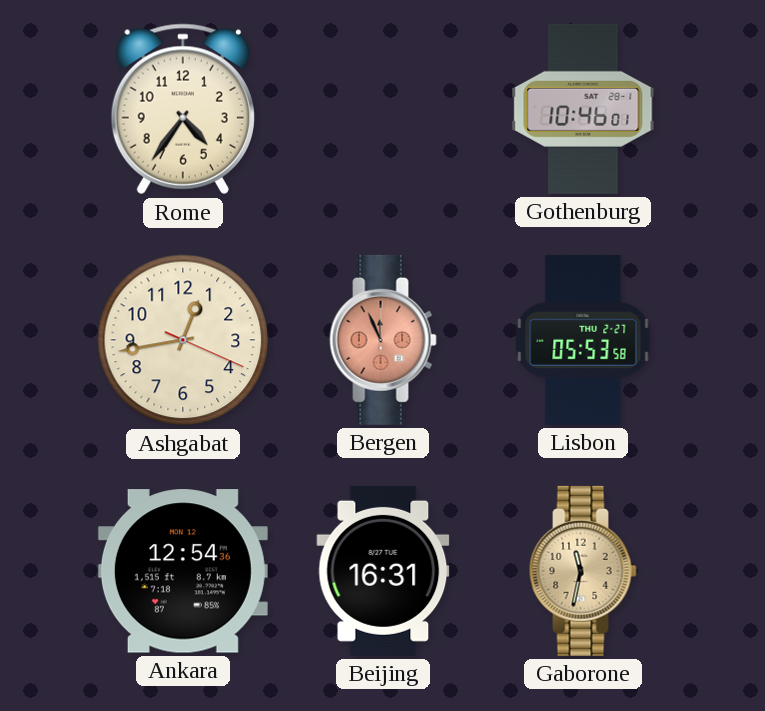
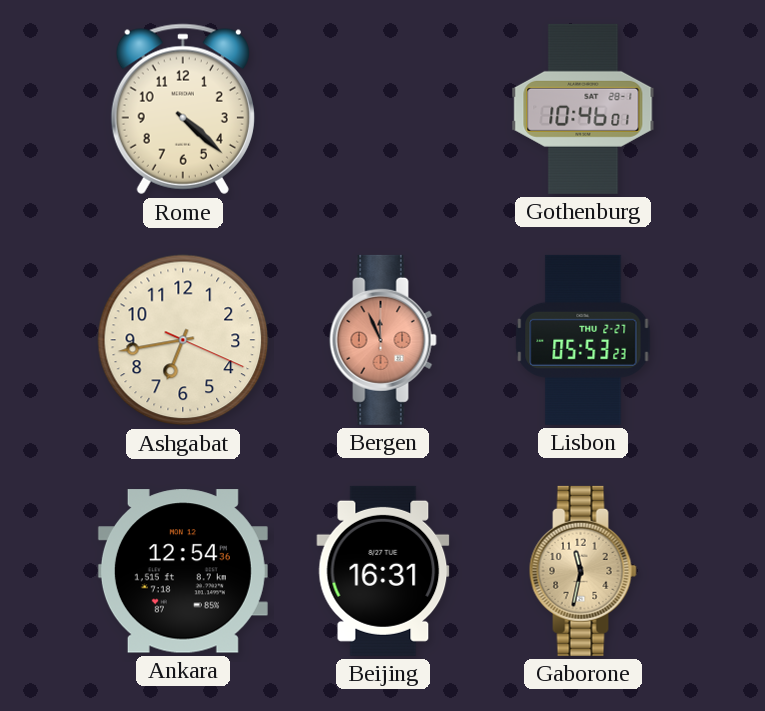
Rome: 4:36 -> 4:22 (183, 109)
Ashgabat: 12:43 -> 6:43 (183, 340)
Lisbon: 05:53:58 -> 05:53:23 (583, 340)
